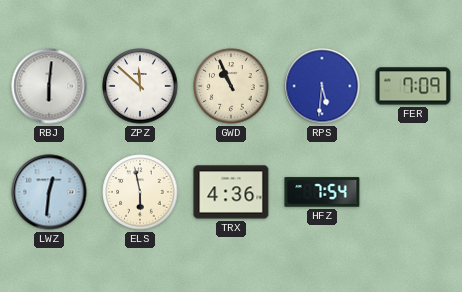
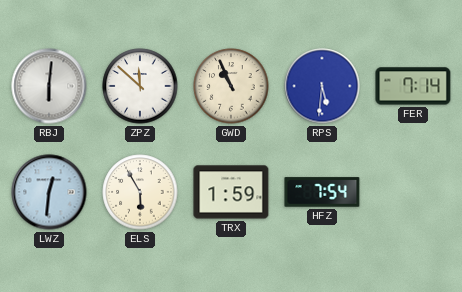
FER: 7:09 -> 7:14 (413, 86)
ELS: 5:58 -> 5:55 (140, 192)
TRX: 4:36 -> 1:59 (231, 192)
